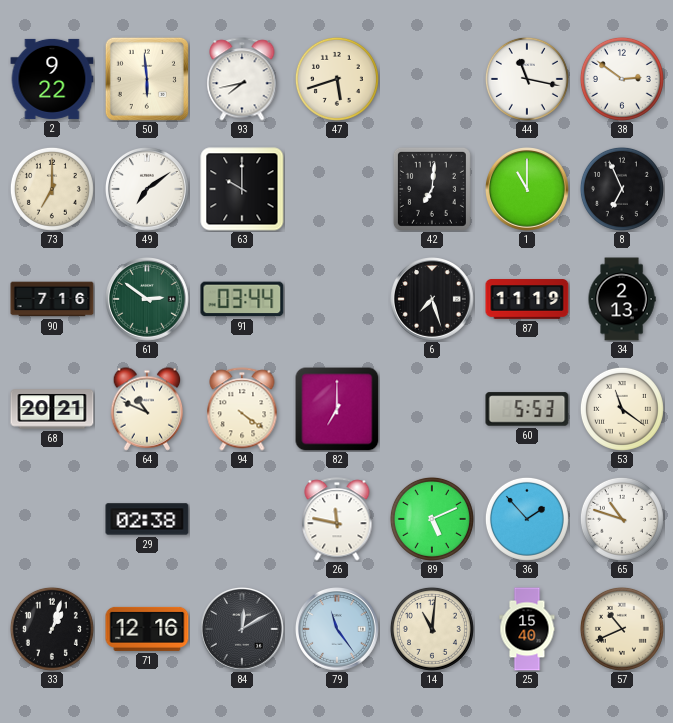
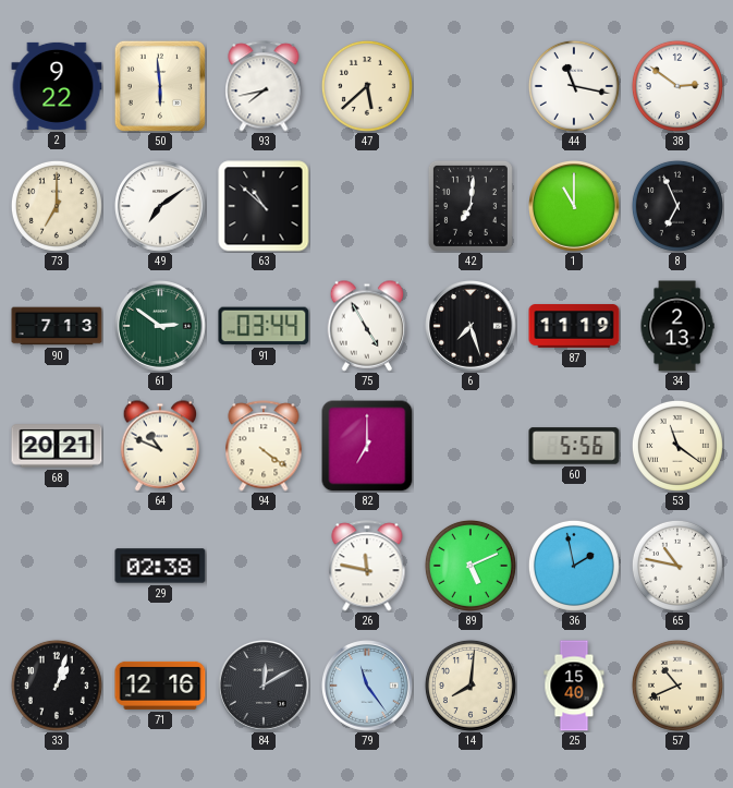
47: 5:42 -> 5:38 (367, 86)
63: 10:00 -> 10:52 (264, 206)
90: 7:16 -> 7:13 (57, 326)
75: none -> 4:55 (367, 326)
60: 5:53 -> 5:56 (574, 446)
36: 1:53 -> 1:58 (574, 566)
65: 10:48 -> 10:47 (677, 566)
14: 11:01 -> 8:01 (471, 686)
